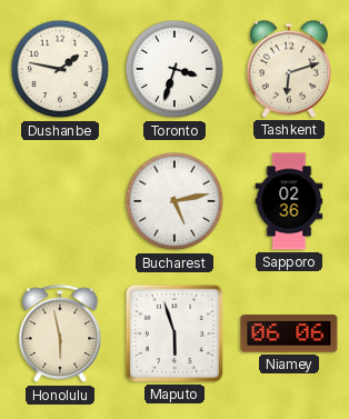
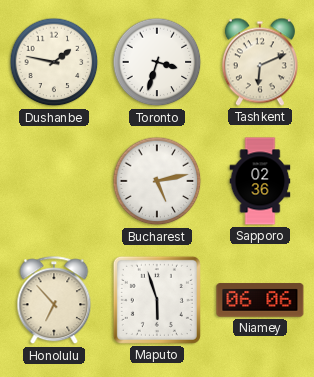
Tashkent: 6:12 -> 6:11 (260, 62)
Honolulu: 5:58 -> 6:53 (54, 301)
